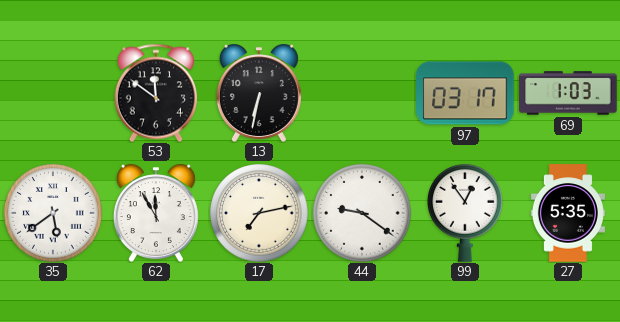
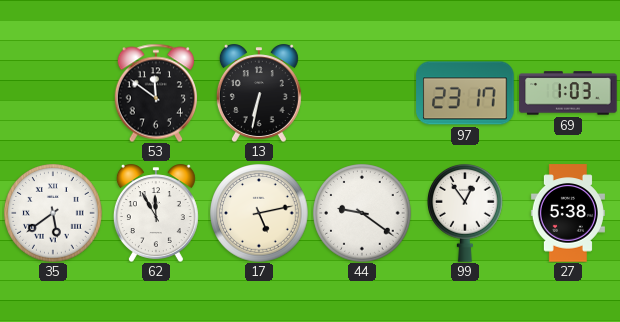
97: 03:17 -> 23:17 (465, 93)
17: 7:13 -> 5:13 (259, 213)
27: 5:35 -> 5:38 (568, 213)
